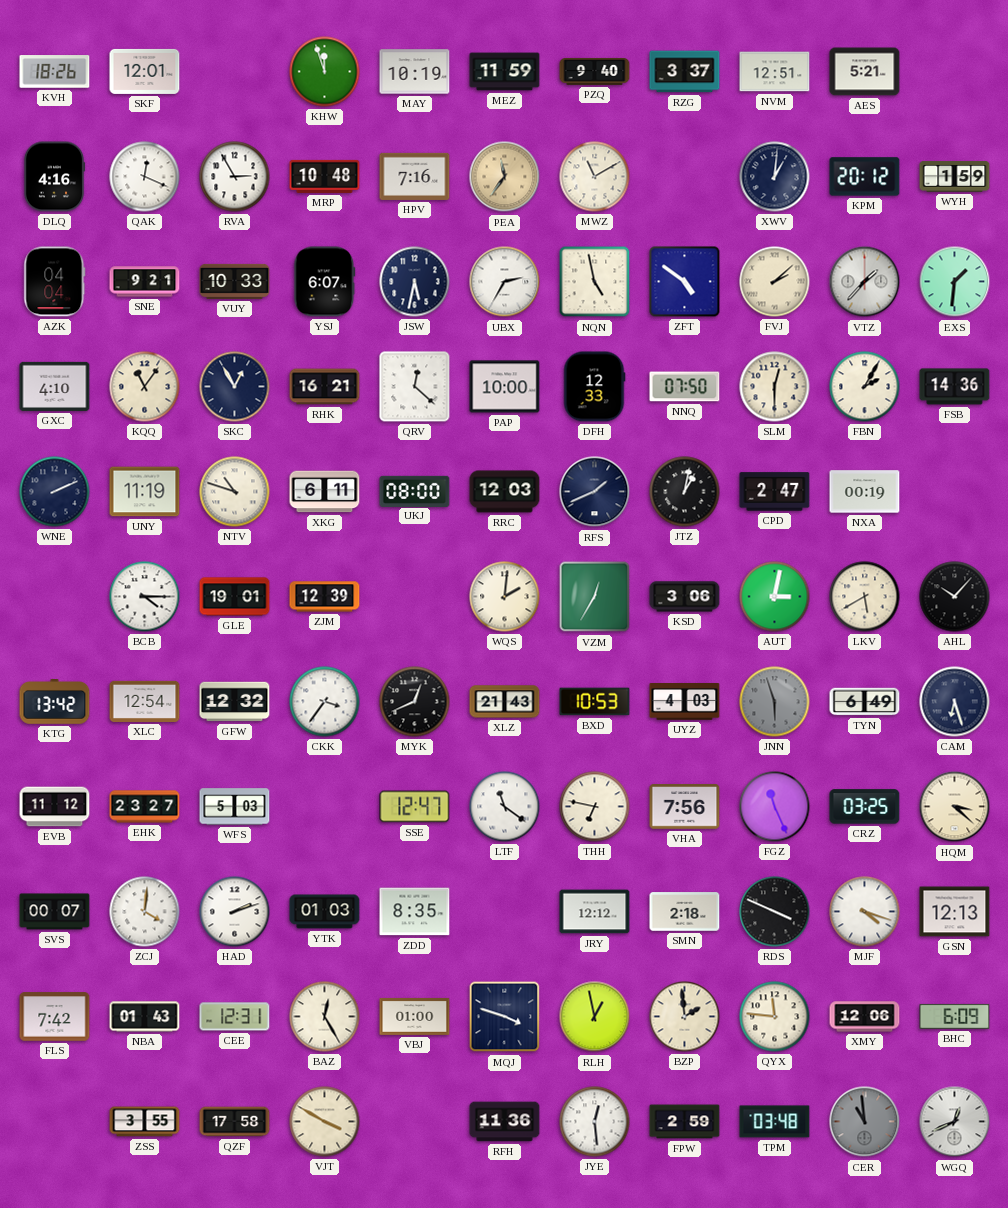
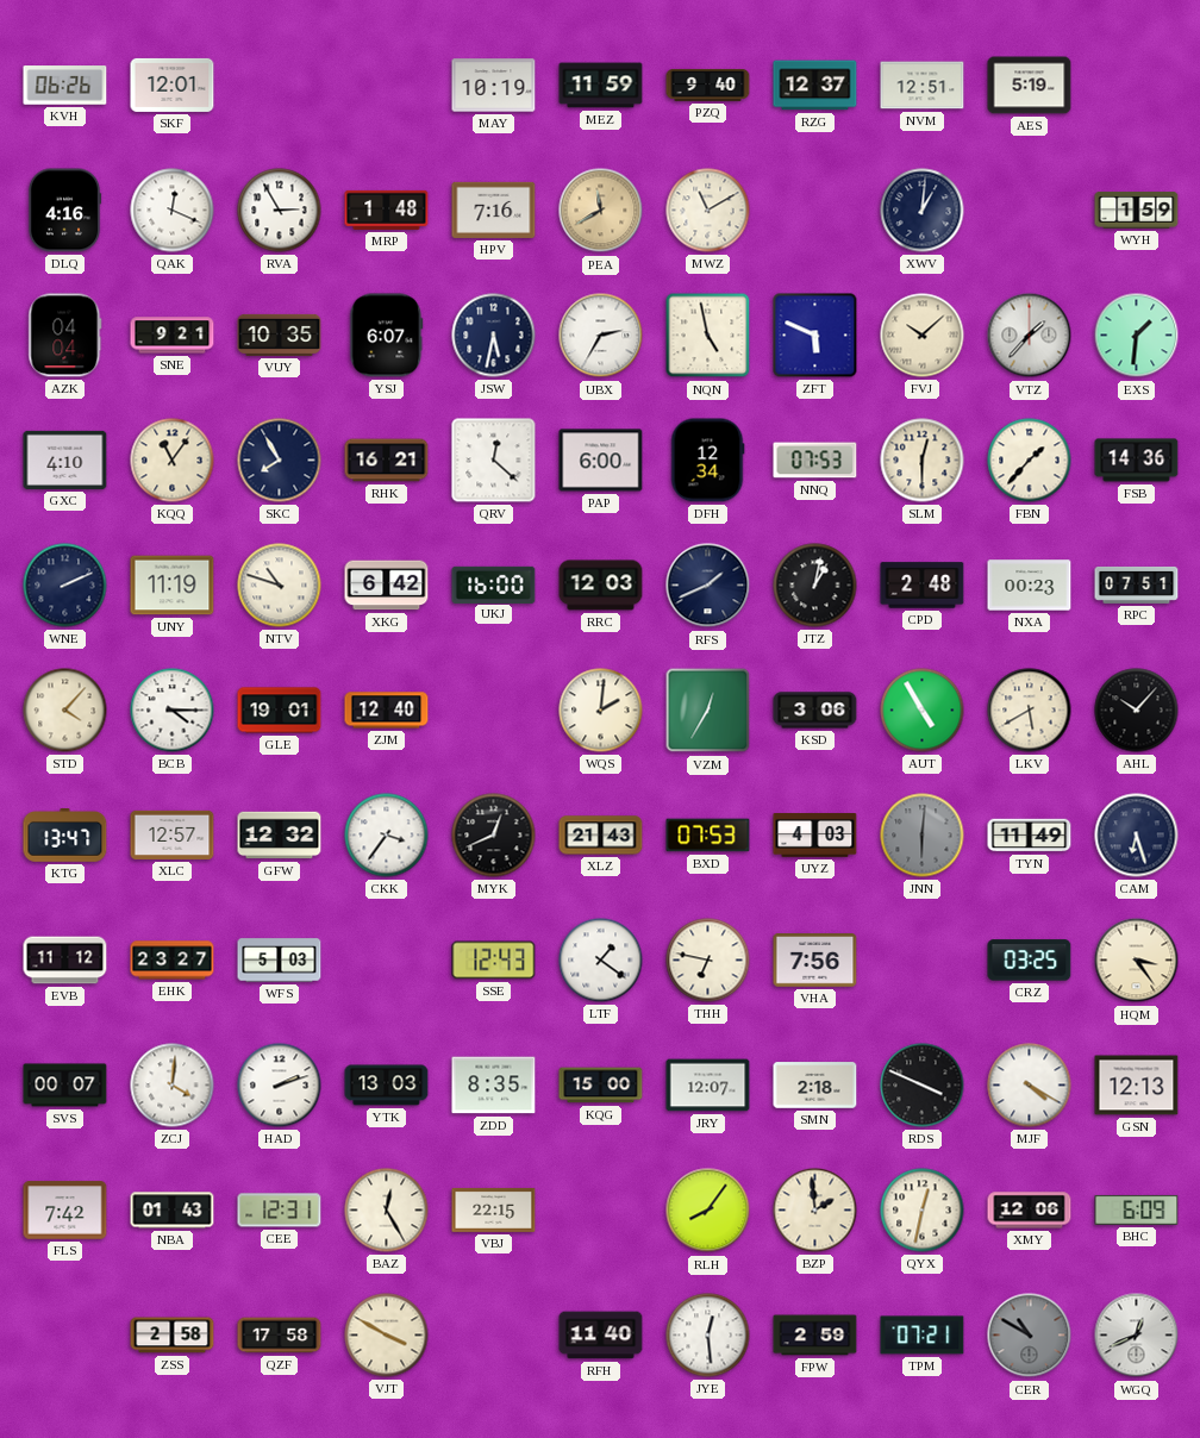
KVH: 18:26 -> 06:26 (65, 86)
KHW: 11:57 -> none (325, 72)
RZG: 3:37 -> 12:37 (815, 86)
AES: 5:21 -> 5:19 (1030, 86)
MRP: 10:48 -> 1:48 (387, 210)
PEA: 11:36 -> 11:40 (601, 211)
KPM: 20:12 -> none (865, 177)
VUY: 10:33 -> 10:35 (280, 335)
ZFT: 4:51 -> 5:49 (815, 336)
FVJ: 2:08 -> 10:08 (923, 336)
SKC: 12:55 -> 7:55 (280, 461)
PAP: 10:00 -> 6:00 (601, 461)
DFH: 12:33 -> 12:34 (707, 461)
NNQ: 07:50 -> 07:53 (815, 461)
FBN: 2:05 -> 1:37 (1030, 461)
XKG: 6:11 -> 6:42 (387, 586)
UKJ: 08:00 -> 16:00 (494, 584)
CPD: 2:47 -> 2:48 (923, 586)
NXA: 00:19 -> 00:23 (1030, 586)
RPC: none -> 07:51 (1137, 584)
STD: none -> 4:07 (65, 711)
ZJM: 12:39 -> 12:40 (387, 711)
AUT: 3:02 -> 4:55 (923, 711)
KTG: 13:42 -> 13:47 (65, 836)
XLC: 12:54 -> 12:57 (173, 834)
BXD: 10:53 -> 07:53 (708, 836)
JNN: 5:57 -> 6:01 (923, 836)
TYN: 6:49 -> 11:49 (1030, 836)
SSE: 12:47 -> 12:43 (494, 961)
LTF: 11:21 -> 1:21 (601, 961)
FGZ: 11:26 -> none (775, 807)
HQM: 3:22 -> 3:24 (1137, 961)
YTK: 01:03 -> 13:03 (387, 1086)
KQG: none -> 15:00 (601, 1086)
JRY: 12:12 -> 12:07 (708, 1086)
MJF: 4:18 -> 4:20 (1030, 1086)
VBJ: 01:00 -> 22:15 (494, 1211)
MQJ: 3:48 -> none (505, 1017)
RLH: 12:58 -> 8:06 (708, 1211)
QYX: 11:46 -> 12:32 (923, 1211)
ZSS: 3:55 -> 2:58 (173, 1336)
RFH: 11:36 -> 11:40 (601, 1336)
TPM: 03:48 -> 07:21 (923, 1336)
CER: 10:59 -> 10:50 (1030, 1336)
